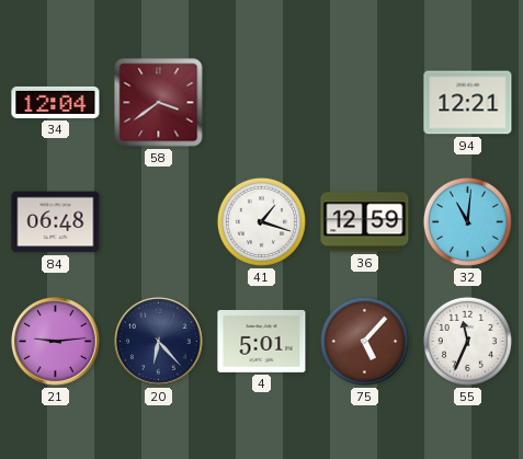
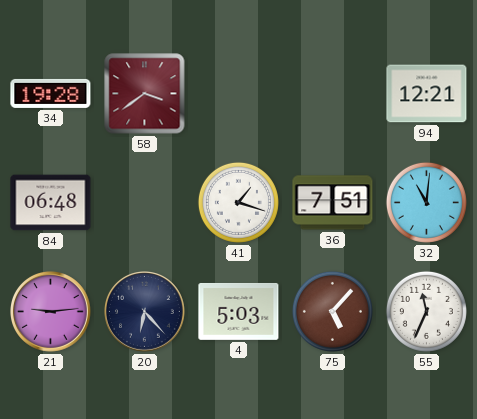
34: 12:04 -> 19:28 (51, 93)
36: 12:59 -> 7:51 (333, 203)
4: 5:01 -> 5:03 (239, 311)
